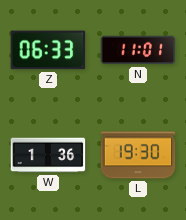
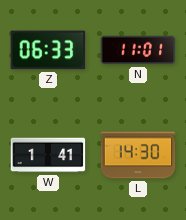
W: 1:36 -> 1:41 (48, 155)
L: 19:30 -> 14:30 (138, 155)
